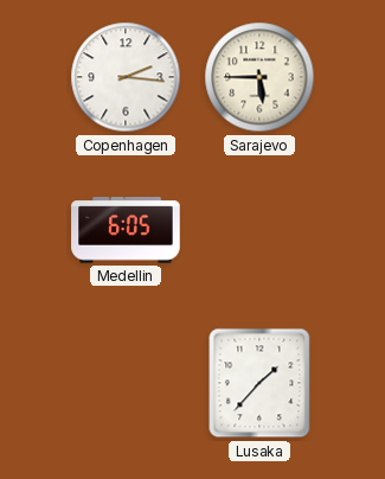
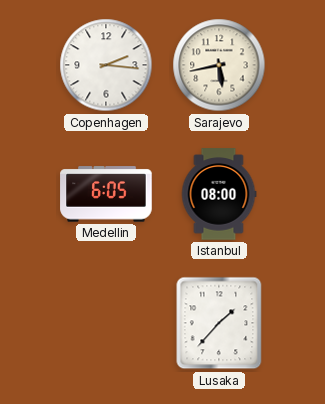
Sarajevo: 5:45 -> 5:43 (219, 65)
Istanbul: none -> 08:00 (219, 194)
